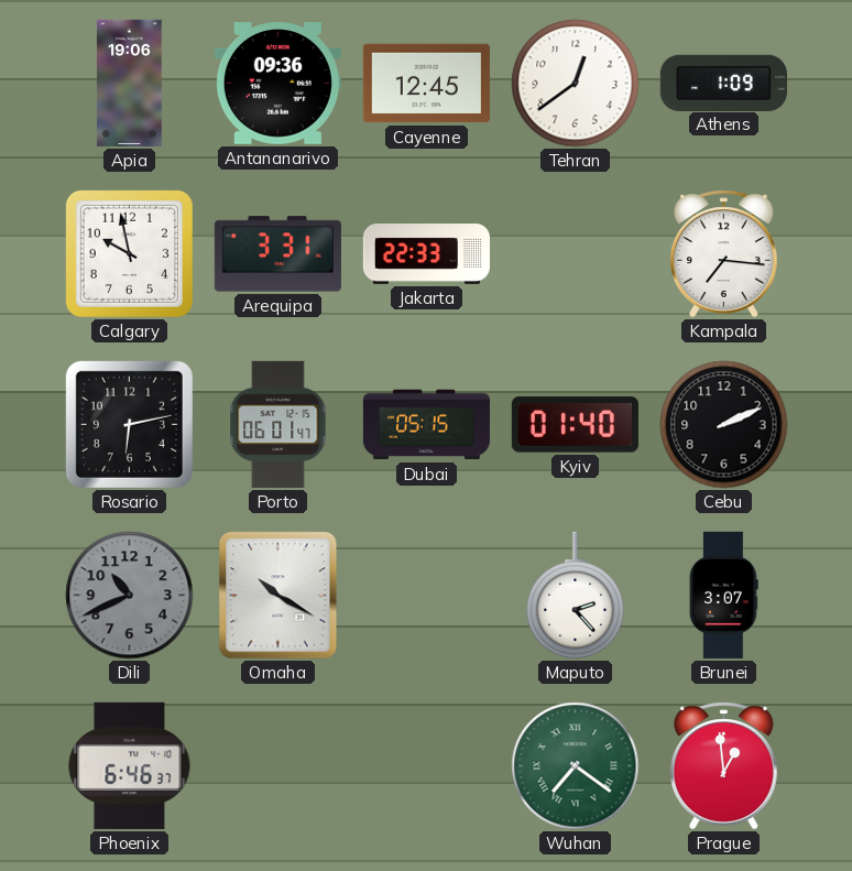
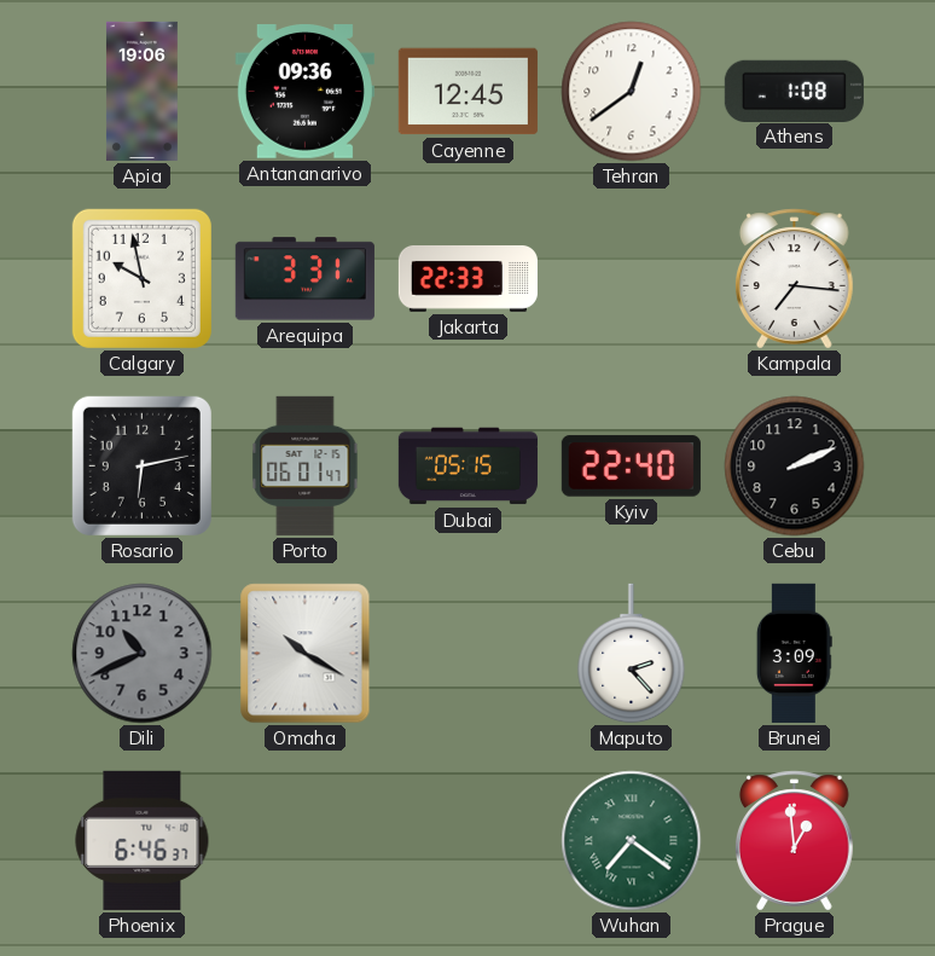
Athens: 1:09 -> 1:08 (794, 91)
Kyiv: 01:40 -> 22:40 (631, 467)
Brunei: 3:07 -> 3:09 (794, 653)
